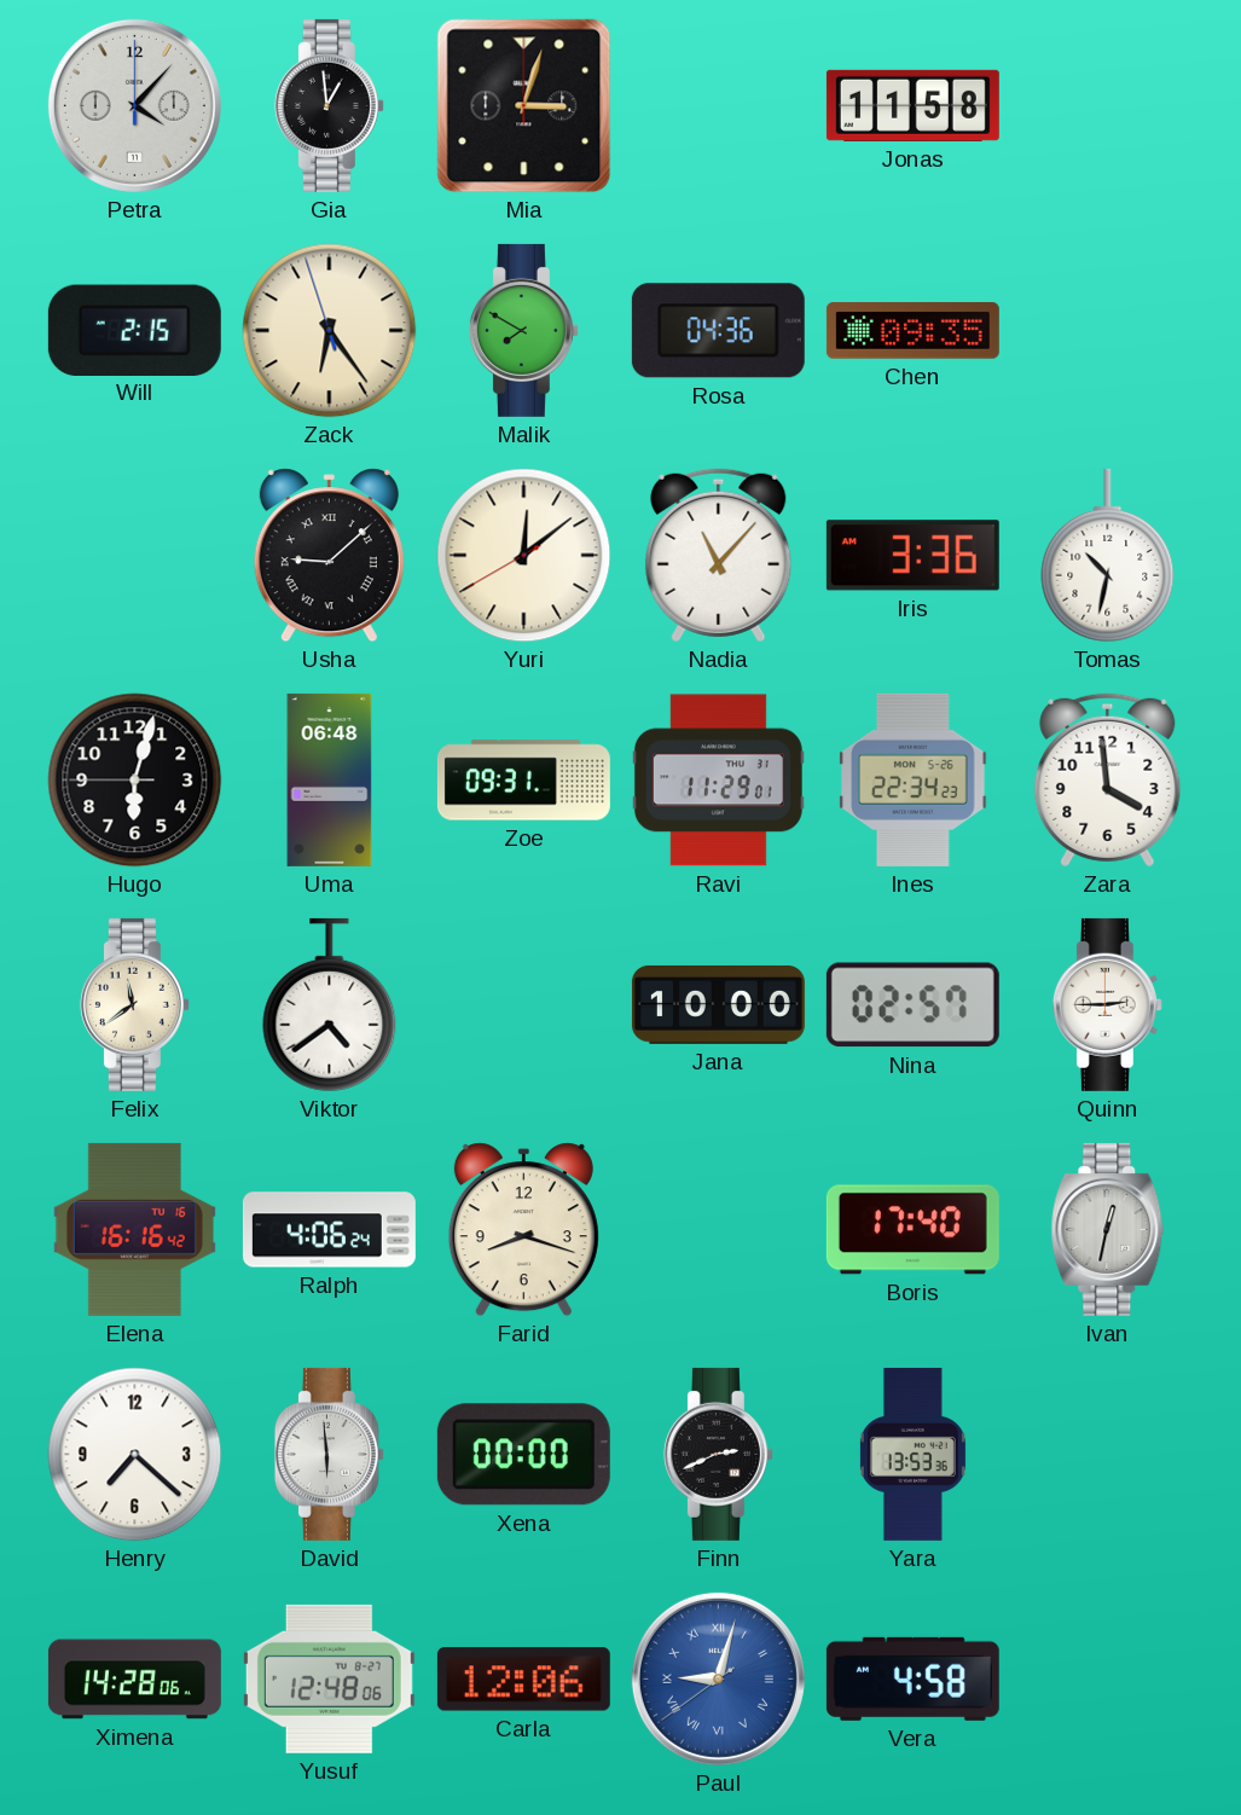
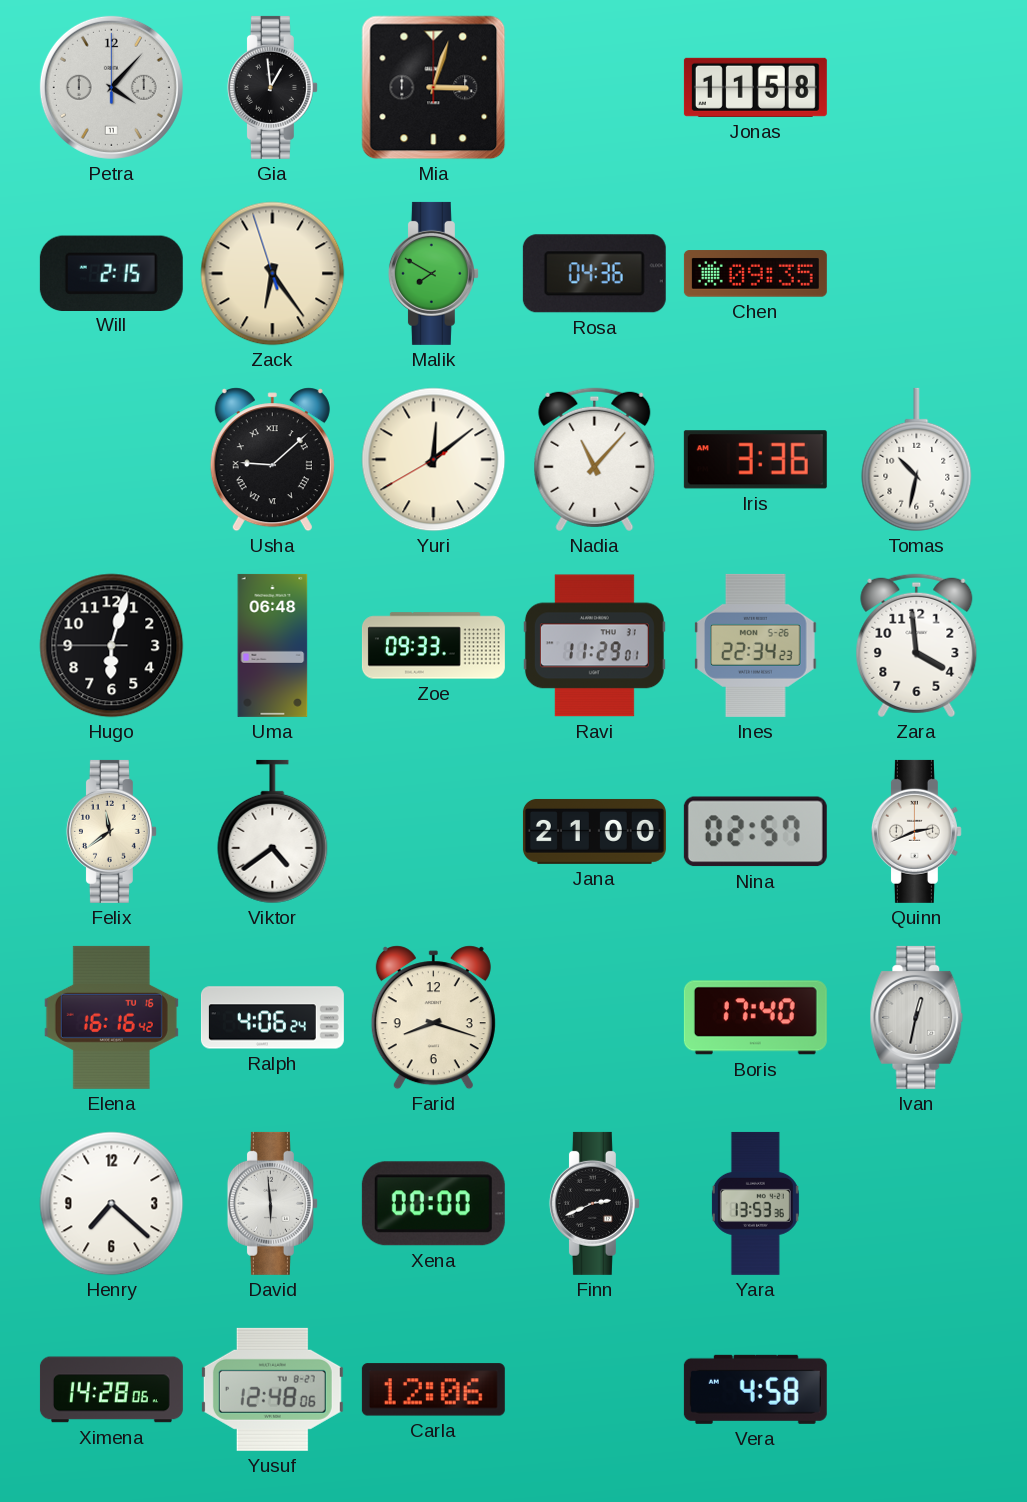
Zoe: 09:31 -> 09:33 (433, 646)
Jana: 10:00 -> 21:00 (594, 831)
Quinn: 2:45 -> 2:41 (916, 831)
Paul: 9:02 -> none (718, 1678)
